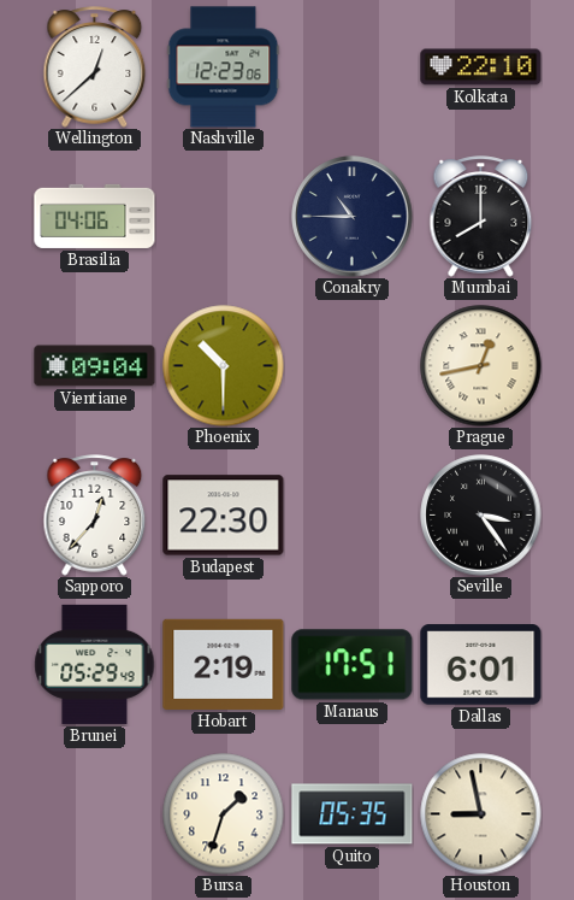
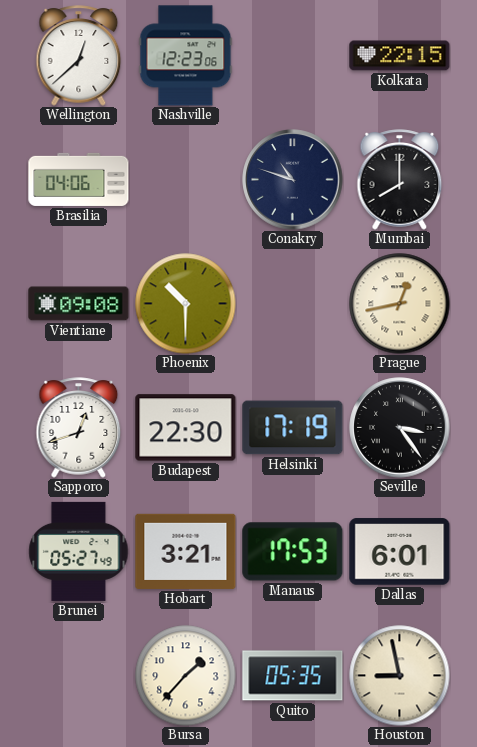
Kolkata: 22:10 -> 22:15 (400, 56)
Conakry: 10:45 -> 10:48 (293, 180)
Vientiane: 09:04 -> 09:08 (79, 304)
Sapporo: 12:37 -> 12:42 (79, 428)
Helsinki: none -> 17:19 (293, 428)
Brunei: 05:29 -> 05:27 (79, 551)
Hobart: 2:19 -> 3:21 (186, 551)
Manaus: 17:51 -> 17:53 (293, 552)
Bursa: 1:33 -> 1:37 (186, 676)
